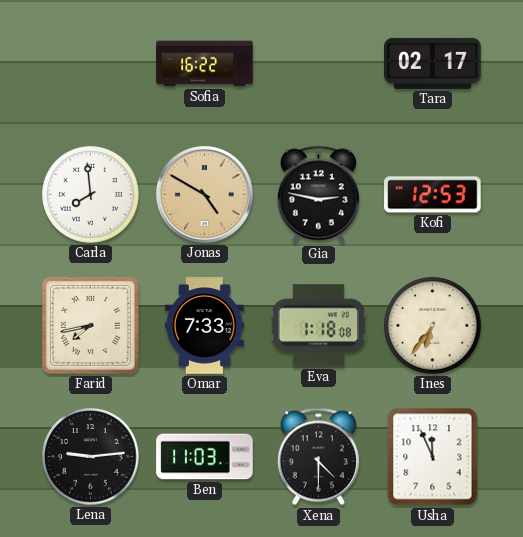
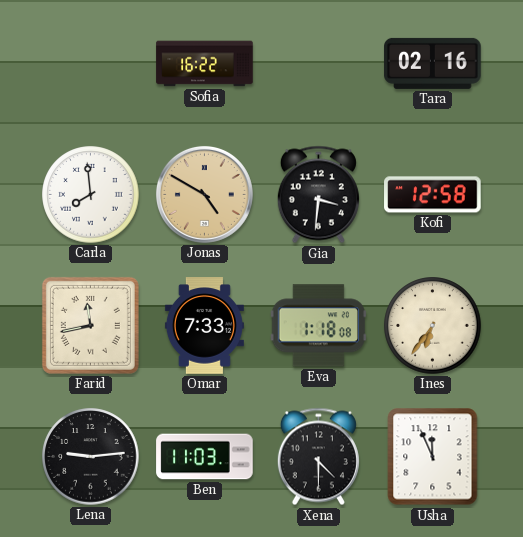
Tara: 02:17 -> 02:16 (433, 63)
Gia: 2:47 -> 3:31 (318, 195)
Kofi: 12:53 -> 12:58 (433, 195)
Farid: 7:43 -> 11:43 (90, 325)
